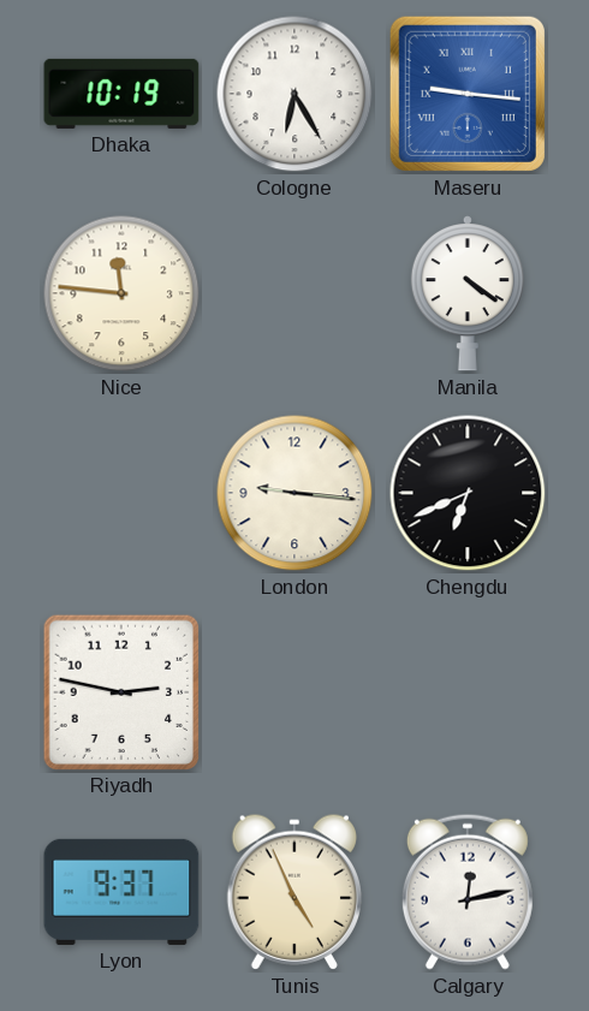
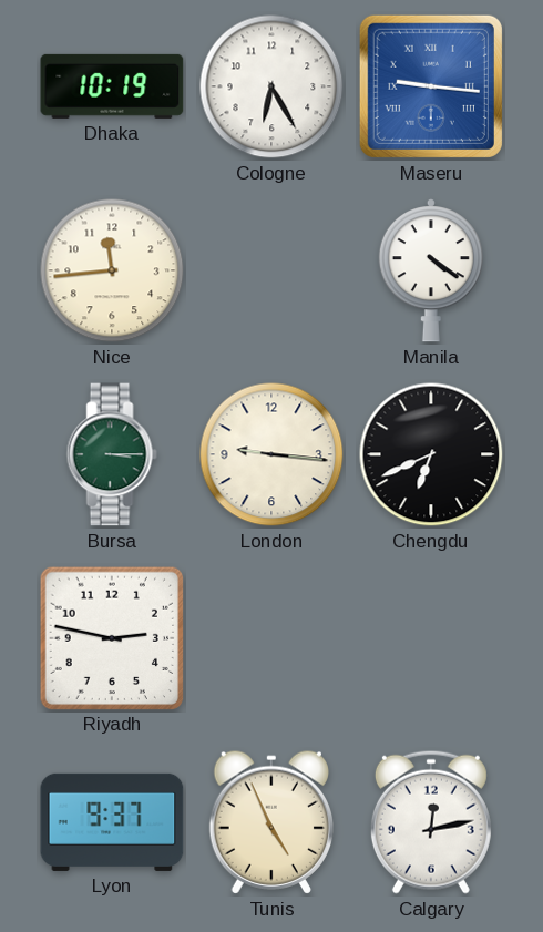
Nice: 11:46 -> 11:44 (112, 270)
Bursa: none -> 3:15 (112, 454)
